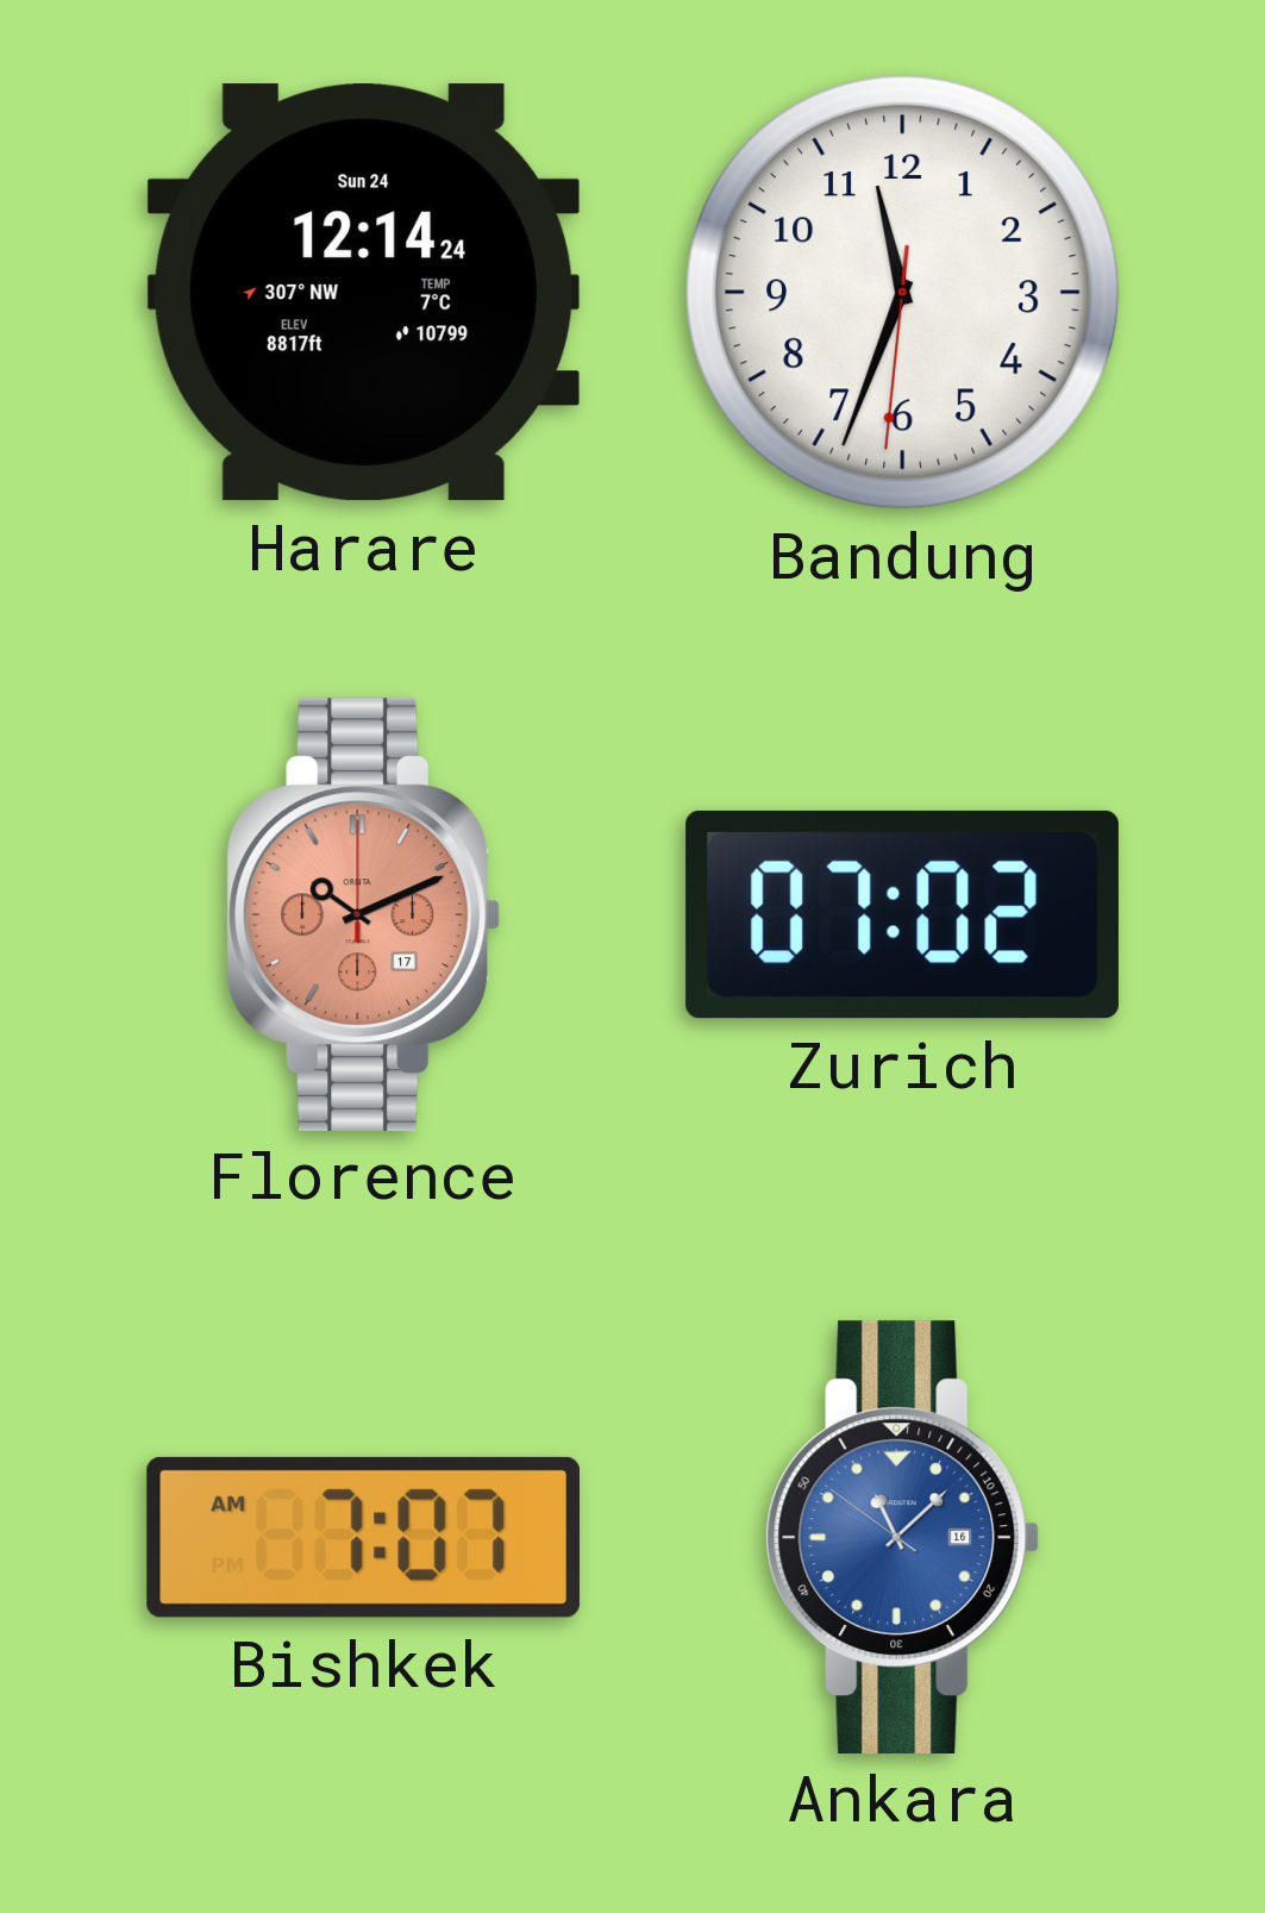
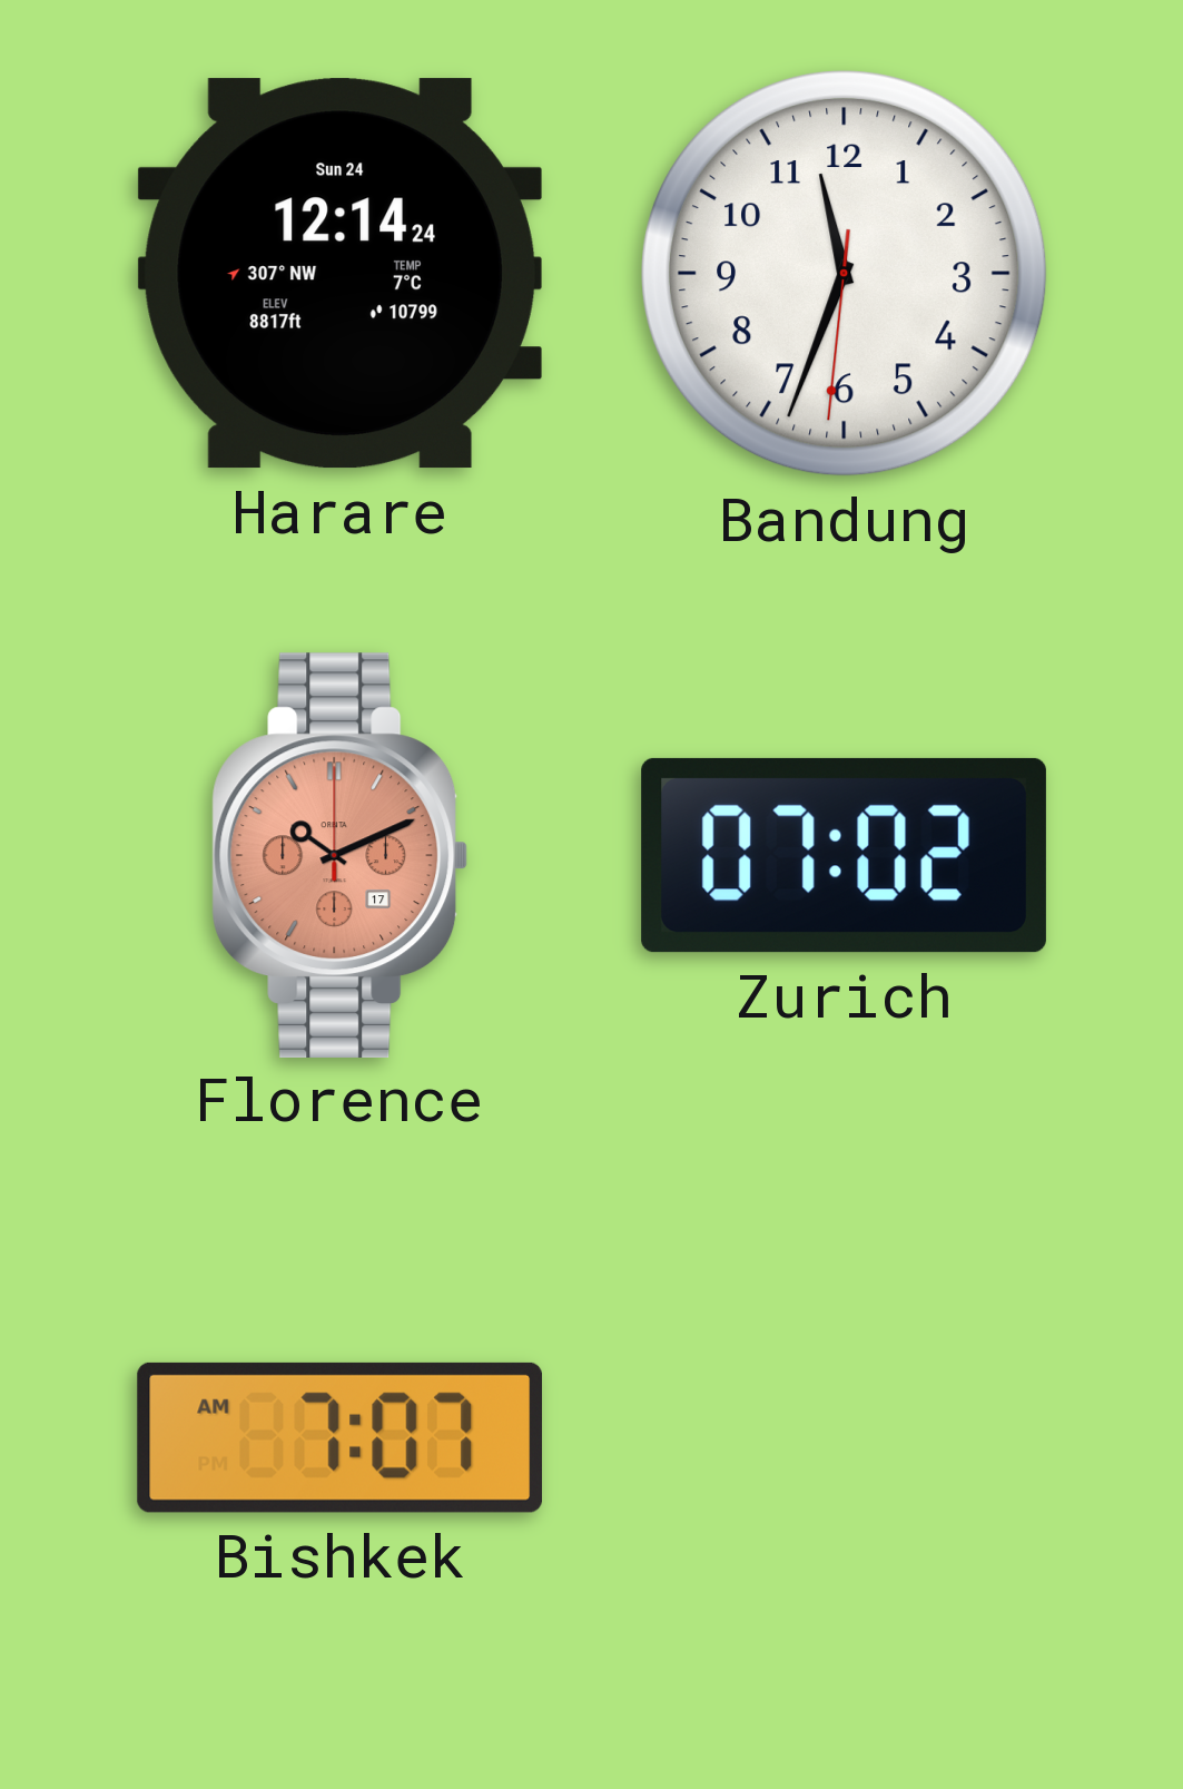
Ankara: 11:07 -> none (903, 1537)
